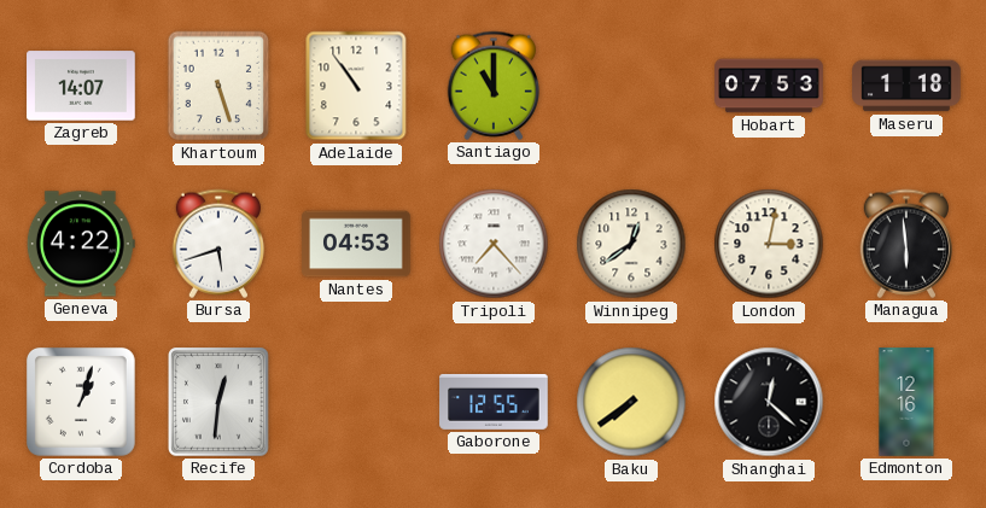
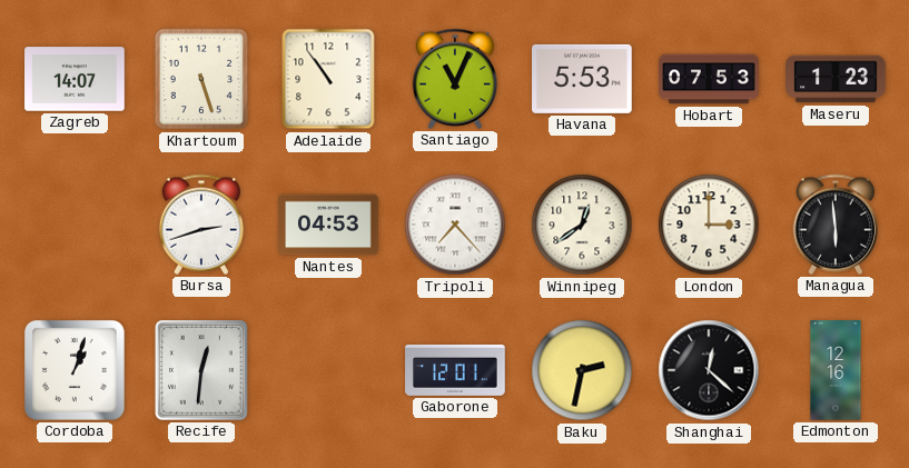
Santiago: 11:00 -> 11:04 (454, 79)
Havana: none -> 5:53 (582, 79)
Maseru: 1:18 -> 1:23 (836, 79)
Geneva: 4:22 -> none (81, 244)
Bursa: 5:42 -> 2:42 (200, 225)
London: 3:02 -> 3:00 (709, 225)
Gaborone: 12:55 -> 12:01 (455, 370)
Baku: 7:39 -> 2:32 (582, 370)
